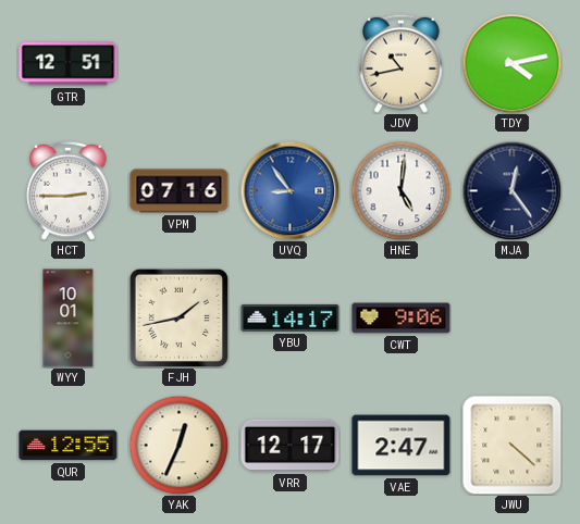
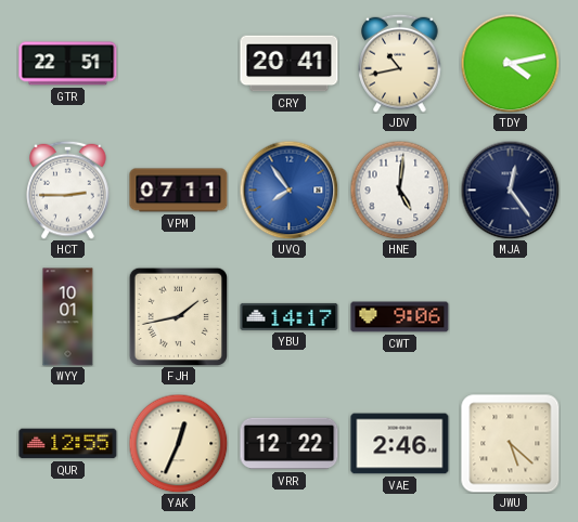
GTR: 12:51 -> 22:51 (68, 64)
CRY: none -> 20:41 (290, 64)
VPM: 07:16 -> 07:11 (179, 191)
UVQ: 8:54 -> 7:54 (288, 190)
VRR: 12:17 -> 12:22 (290, 444)
VAE: 2:47 -> 2:46 (400, 444)
JWU: 4:22 -> 5:22 (511, 444)
